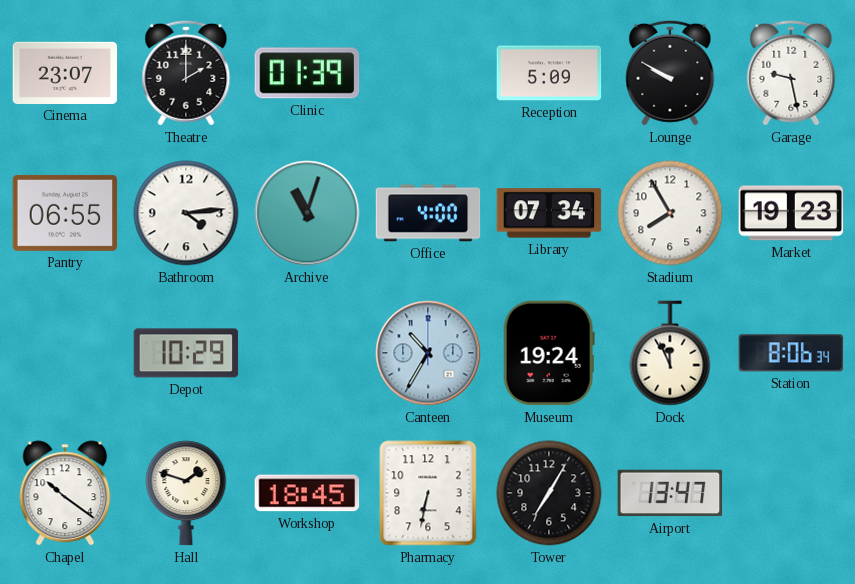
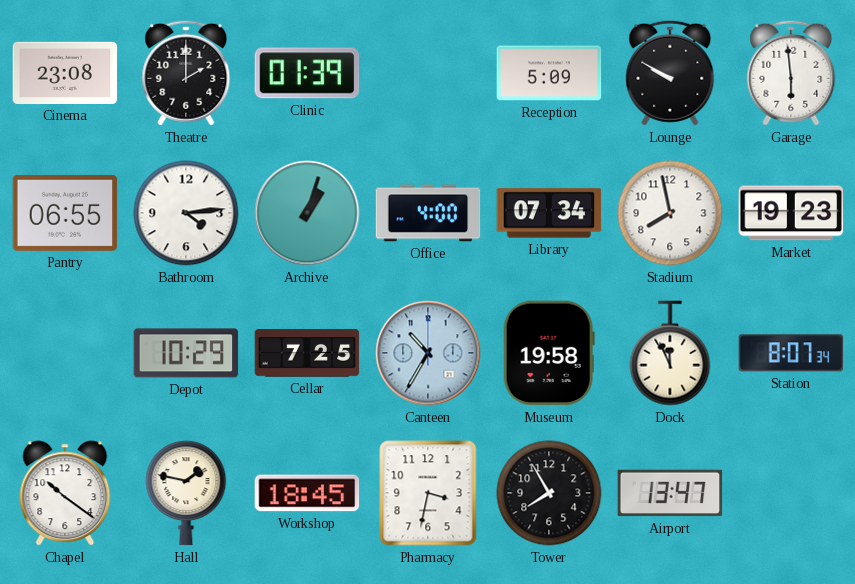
Cinema: 23:07 -> 23:08 (65, 73)
Garage: 9:28 -> 5:59 (791, 73)
Archive: 11:03 -> 1:03 (307, 213)
Stadium: 7:55 -> 7:58 (670, 213)
Cellar: none -> 7:25 (307, 353)
Museum: 19:24 -> 19:58 (549, 353)
Station: 8:06 -> 8:07 (791, 353)
Hall: 1:48 -> 1:47 (186, 493)
Pharmacy: 6:32 -> 3:32 (428, 493)
Tower: 7:05 -> 7:55 (549, 493)
